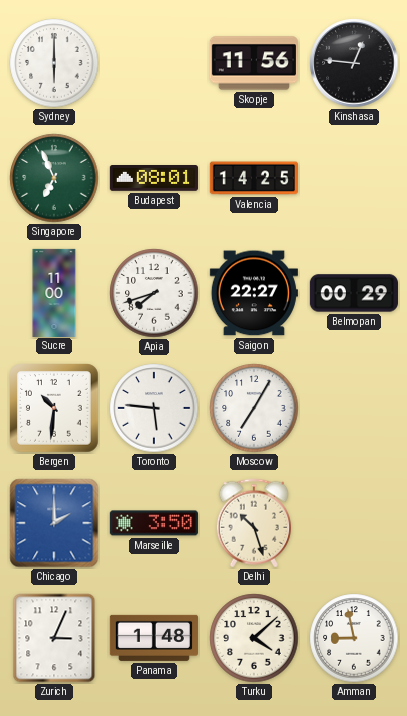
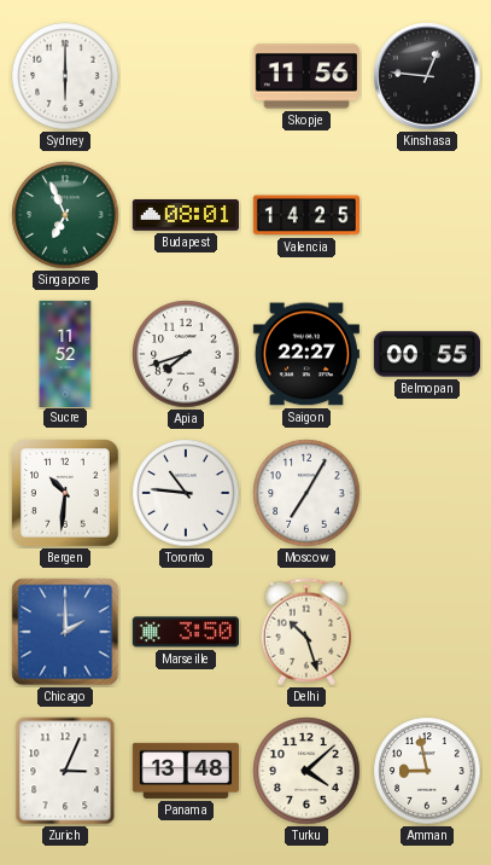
Sucre: 11:00 -> 11:52 (65, 353)
Belmopan: 00:29 -> 00:55 (427, 354)
Toronto: 5:46 -> 10:46 (186, 493)
Panama: 1:48 -> 13:48 (186, 771)
